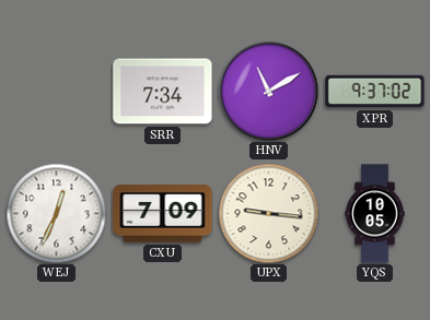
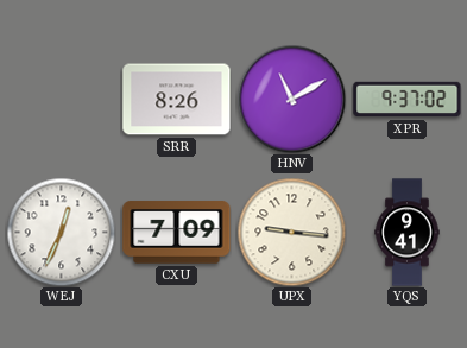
SRR: 7:34 -> 8:26 (177, 100)
YQS: 10:05 -> 9:41 (408, 233)
